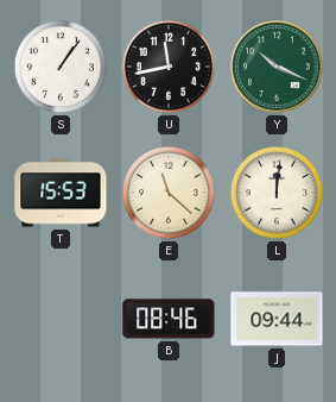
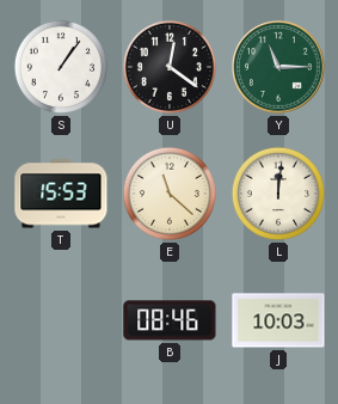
U: 11:43 -> 12:21 (170, 67)
Y: 10:19 -> 11:15 (278, 67)
J: 09:44 -> 10:03 (278, 320)
